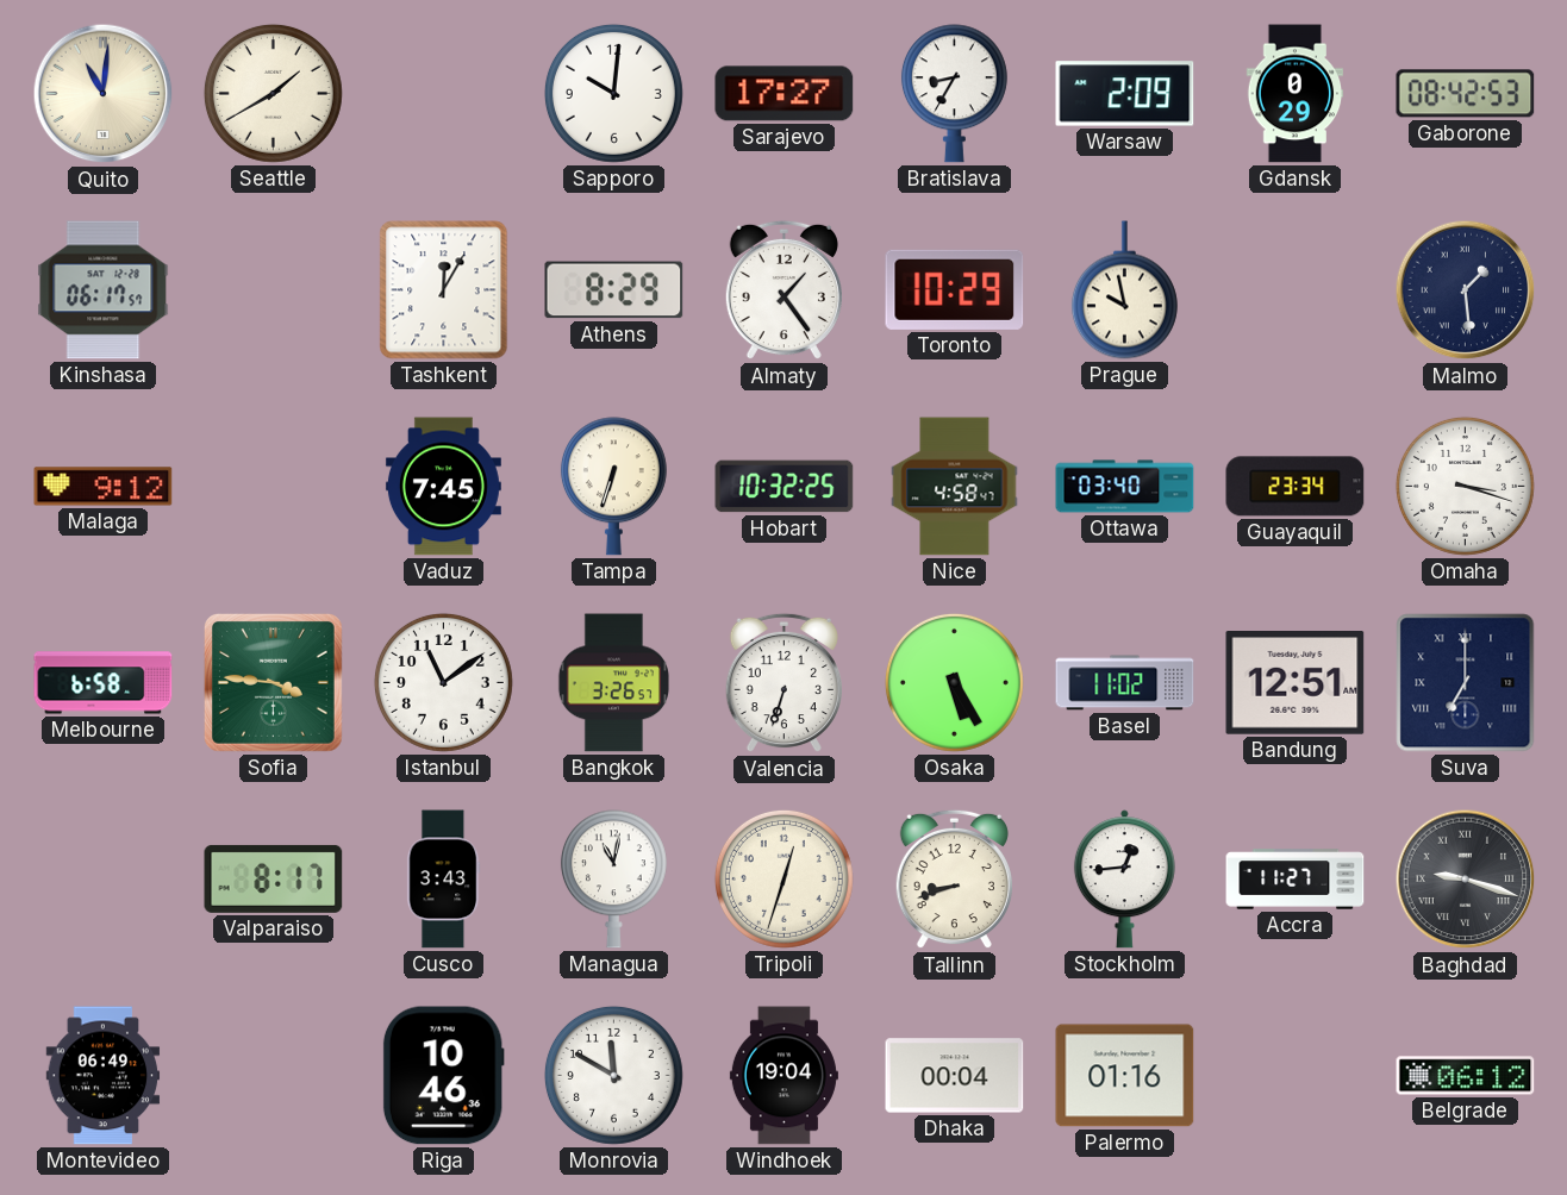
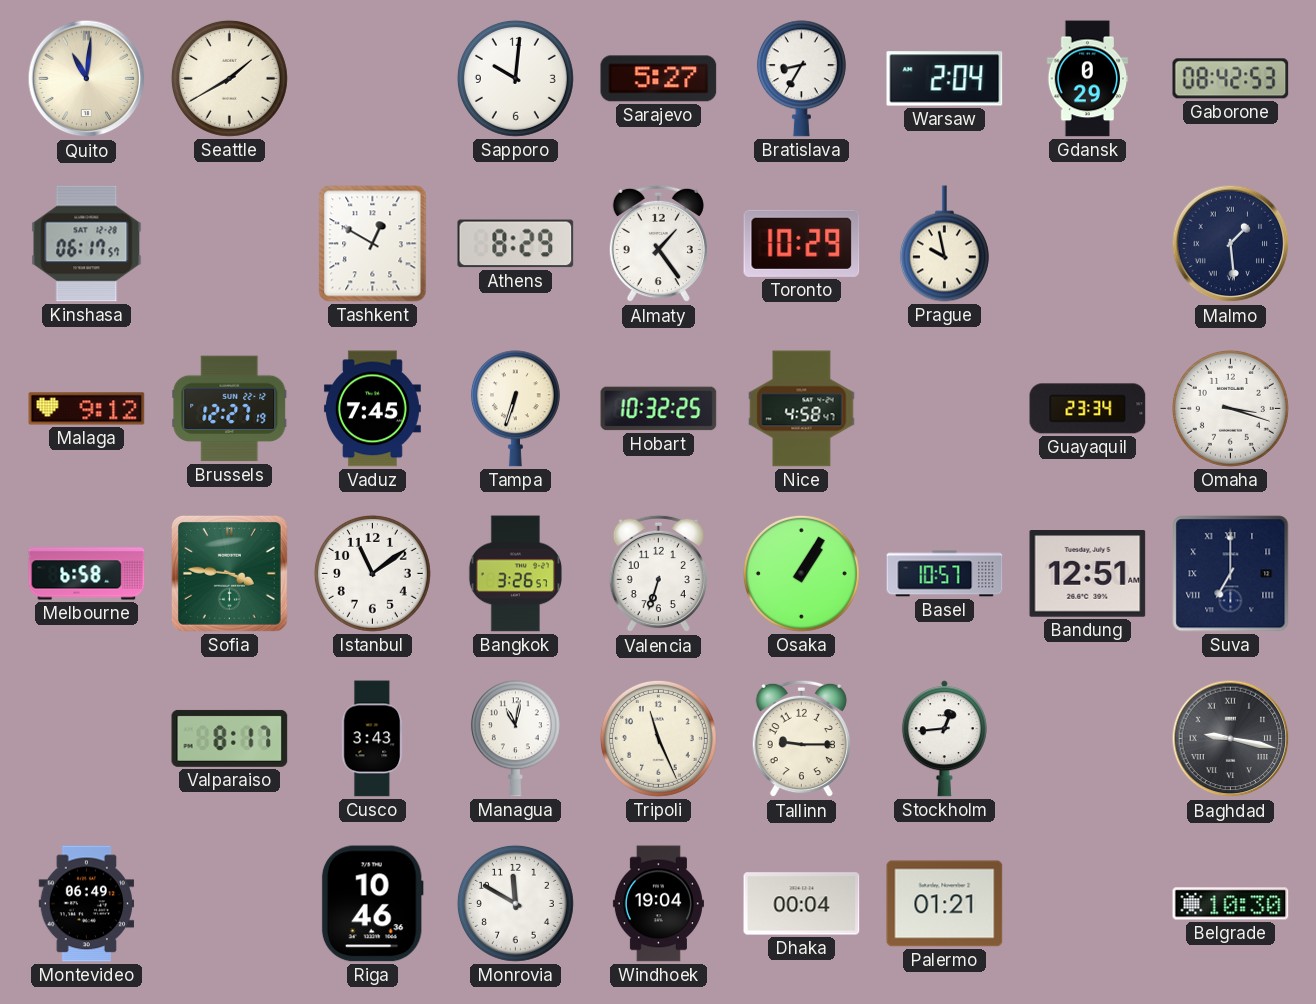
Sarajevo: 17:27 -> 5:27 (659, 79)
Warsaw: 2:09 -> 2:04 (945, 79)
Tashkent: 12:05 -> 12:50 (373, 244)
Brussels: none -> 12:27 (230, 409)
Ottawa: 03:40 -> none (1125, 487)
Osaka: 5:25 -> 1:05 (801, 573)
Basel: 11:02 -> 10:57 (945, 574)
Tripoli: 12:33 -> 11:26 (658, 738)
Tallinn: 8:42 -> 9:15 (801, 739)
Accra: 11:27 -> none (1296, 880)
Baghdad: 9:18 -> 9:17 (1231, 739)
Palermo: 01:16 -> 01:21 (945, 904)
Belgrade: 06:12 -> 10:30 (1231, 904)
